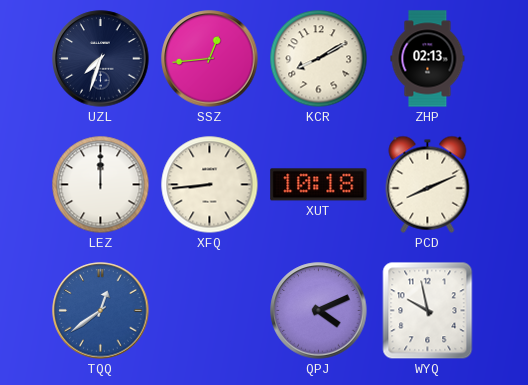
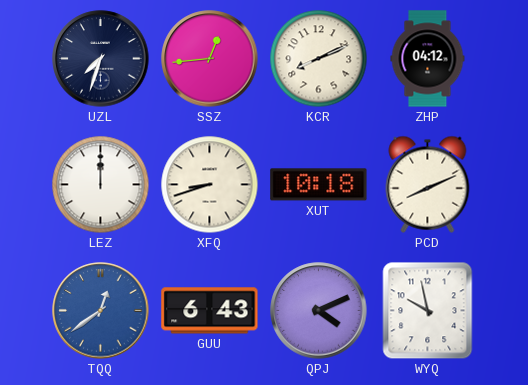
KCR: 8:10 -> 8:11 (319, 59)
ZHP: 02:13 -> 04:12 (428, 59)
XFQ: 8:44 -> 8:42 (210, 185)
GUU: none -> 6:43 (210, 311)
